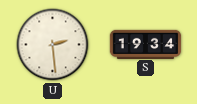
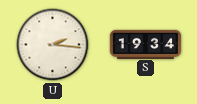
U: 2:29 -> 2:16 (53, 45)
